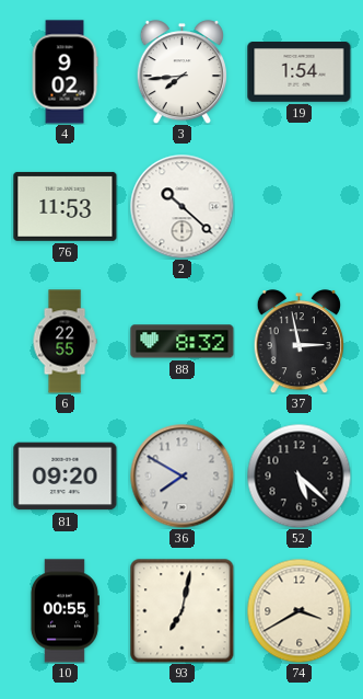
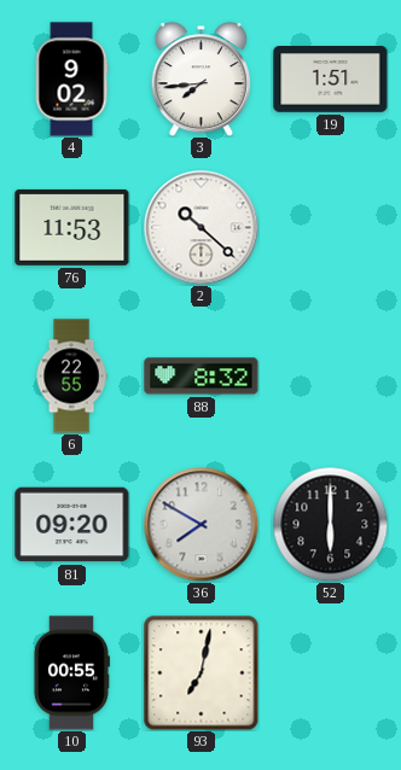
19: 1:54 -> 1:51 (331, 80)
37: 2:58 -> none (298, 342)
52: 5:22 -> 6:00 (330, 524)
74: 3:40 -> none (298, 610)
